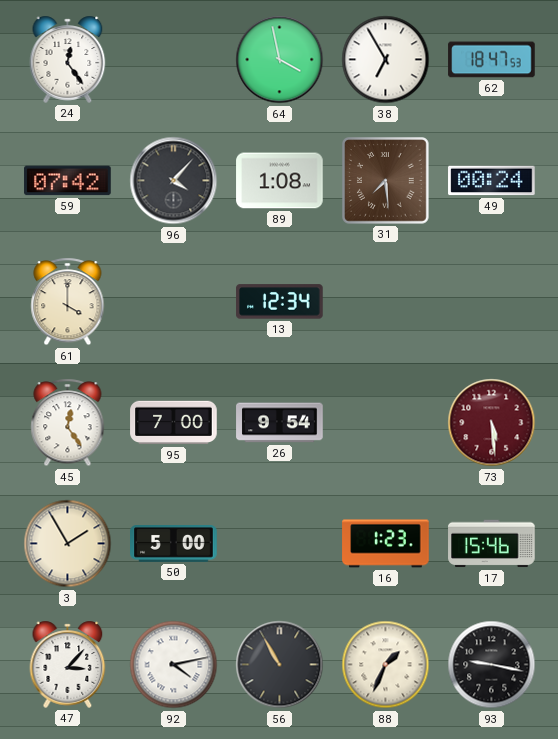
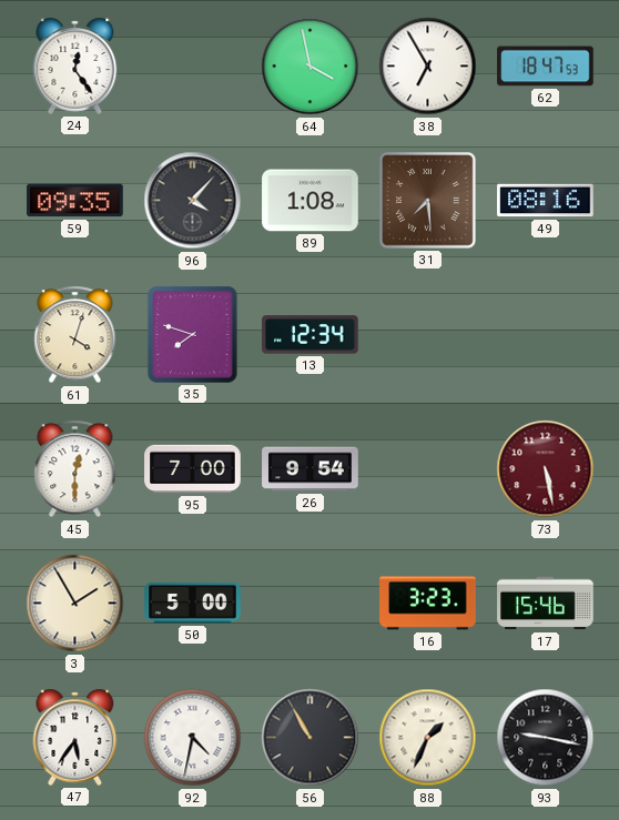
59: 07:42 -> 09:35 (75, 201)
49: 00:24 -> 08:16 (546, 201)
61: 4:00 -> 4:03 (75, 335)
35: none -> 7:48 (193, 335)
45: 12:24 -> 12:30 (75, 469)
73: 5:29 -> 5:28 (546, 469)
16: 1:23 -> 3:23 (428, 604)
47: 3:07 -> 5:36 (75, 737)
92: 4:13 -> 4:32 (193, 738)
